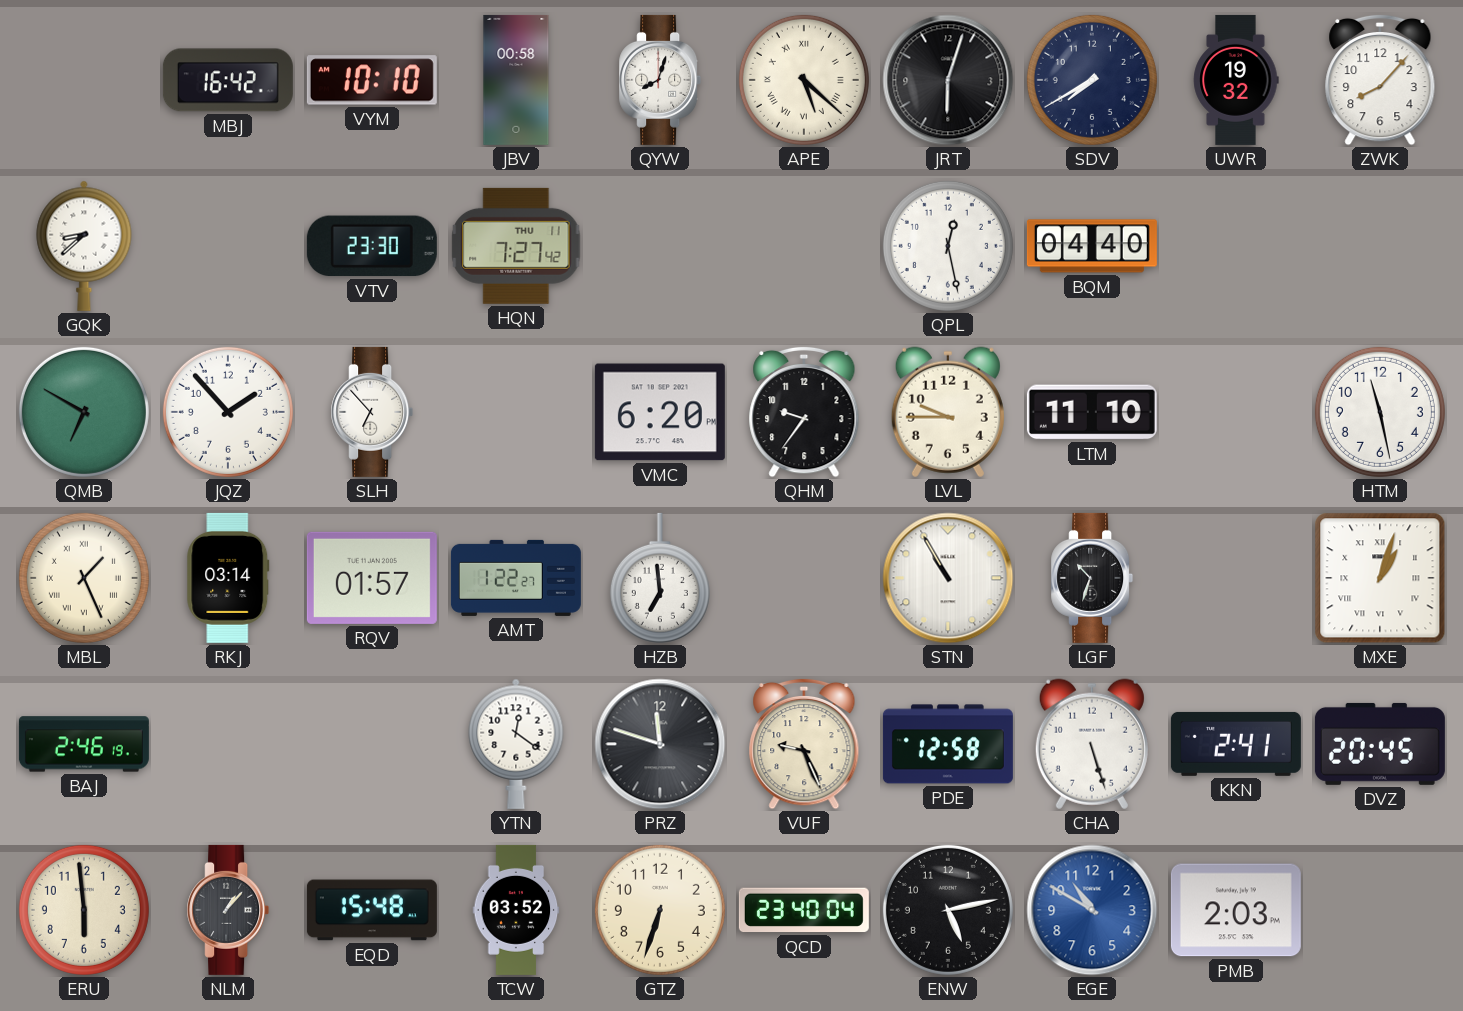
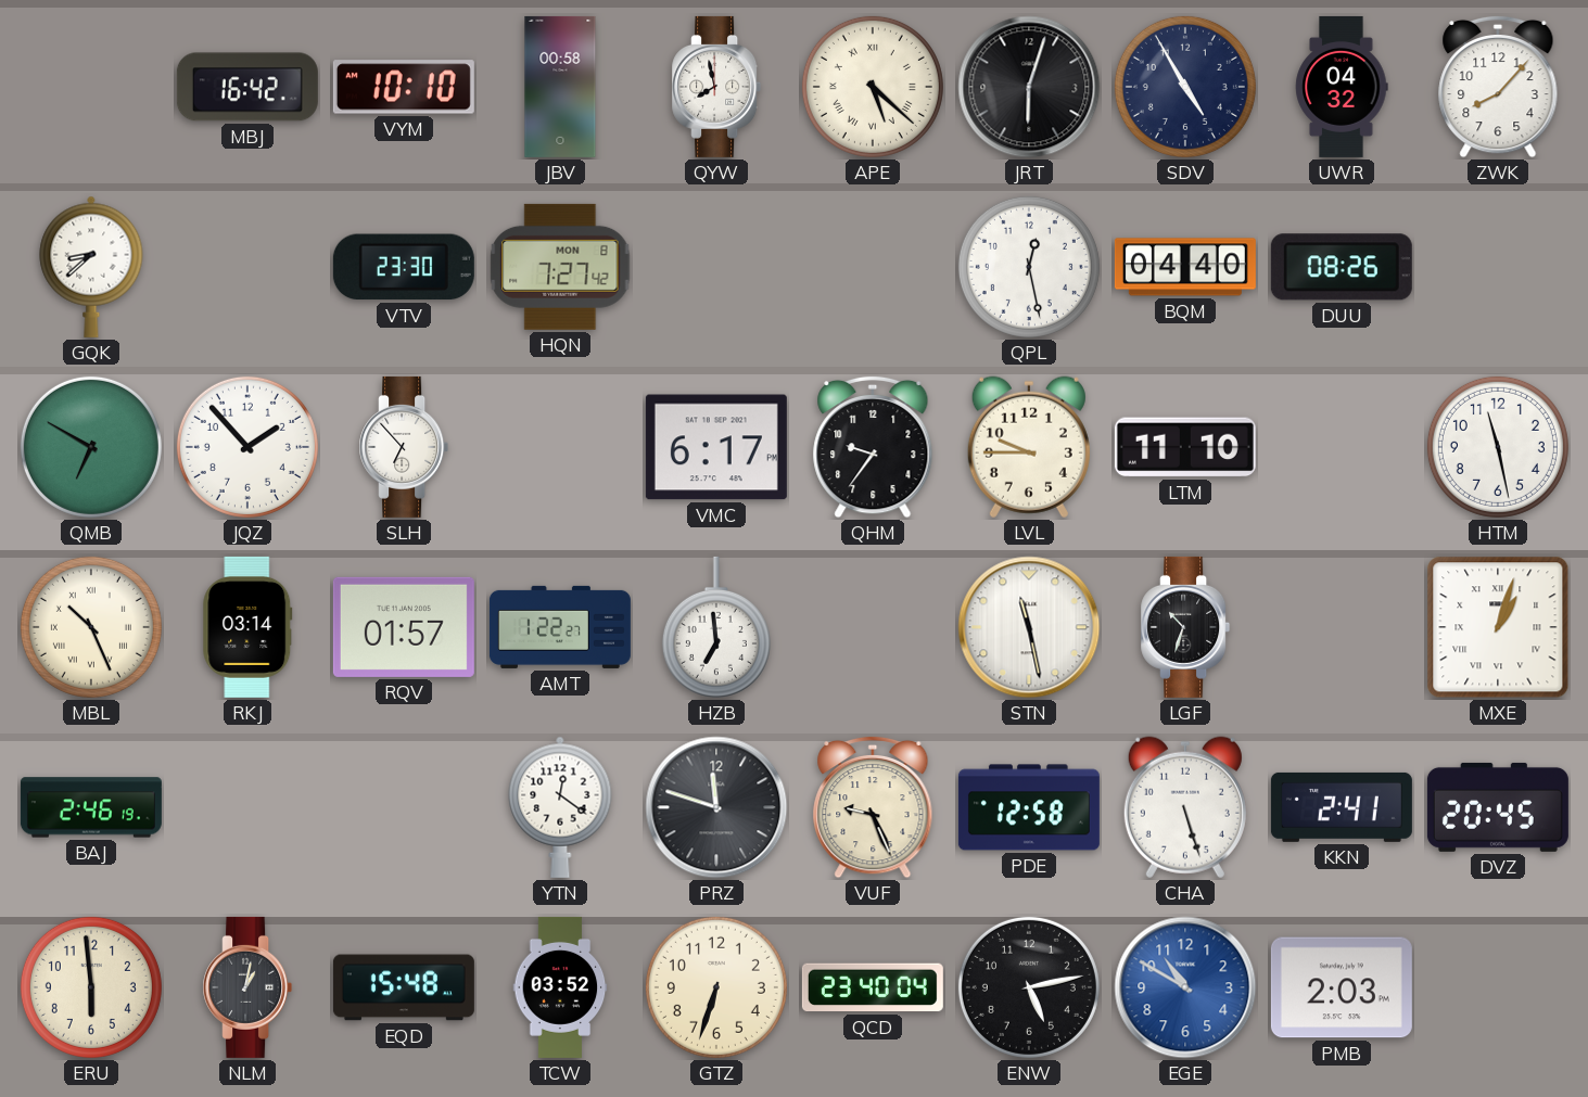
QYW: 8:03 -> 7:58 (716, 87)
SDV: 7:40 -> 4:55 (1185, 87)
UWR: 19:32 -> 04:32 (1342, 87)
HQN date: THU 11 -> MON 8 (560, 267)
DUU: none -> 08:26 (1342, 267)
VMC: 6:20 -> 6:17 (716, 447)
MBL: 1:26 -> 10:26 (91, 627)
STN: 10:55 -> 11:28 (1029, 627)
NLM: 1:07 -> 1:02 (247, 987)
